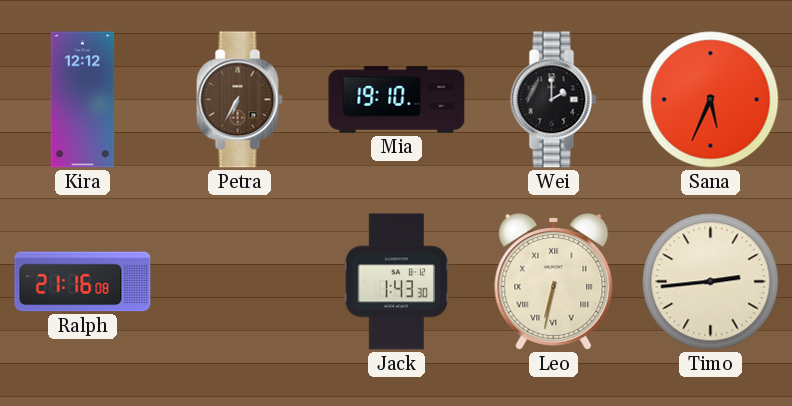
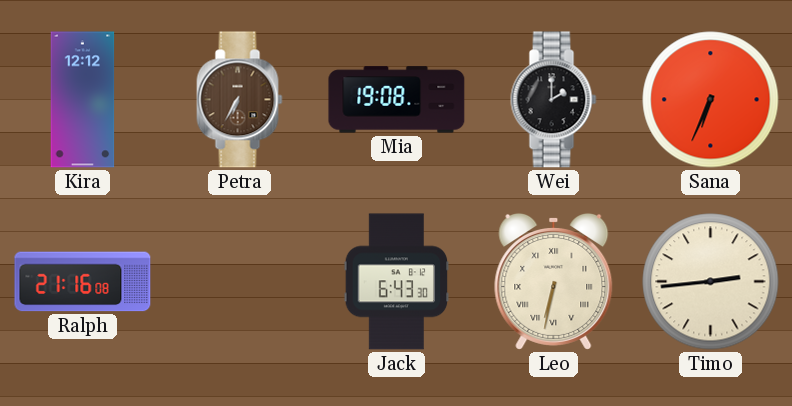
Mia: 19:10 -> 19:08 (397, 100)
Sana: 5:34 -> 6:34 (711, 100)
Jack: 1:43 -> 6:43 (397, 282)
